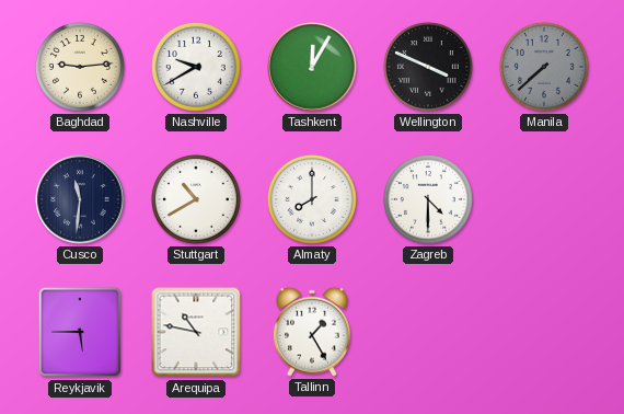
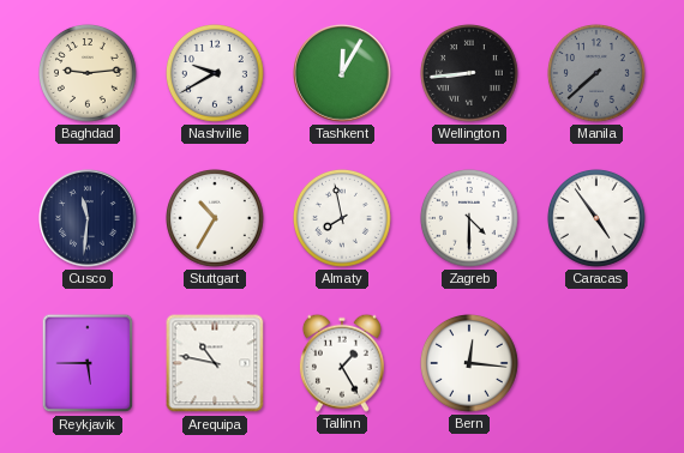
Wellington: 3:49 -> 8:44 (469, 73)
Stuttgart: 10:40 -> 10:35 (215, 218)
Almaty: 8:00 -> 7:58 (342, 218)
Caracas: none -> 4:54 (596, 218)
Bern: none -> 12:16 (469, 363)
